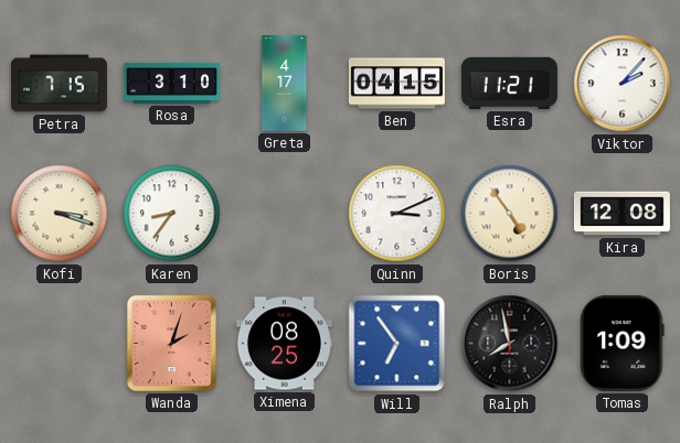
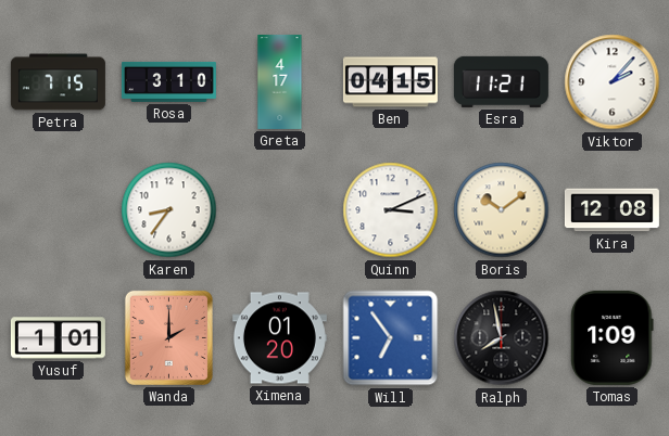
Kofi: 3:18 -> none (60, 214)
Boris: 4:54 -> 10:09 (502, 210)
Yusuf: none -> 1:01 (58, 338)
Wanda: 2:03 -> 2:00 (168, 337)
Ximena: 08:25 -> 01:20 (279, 338)
